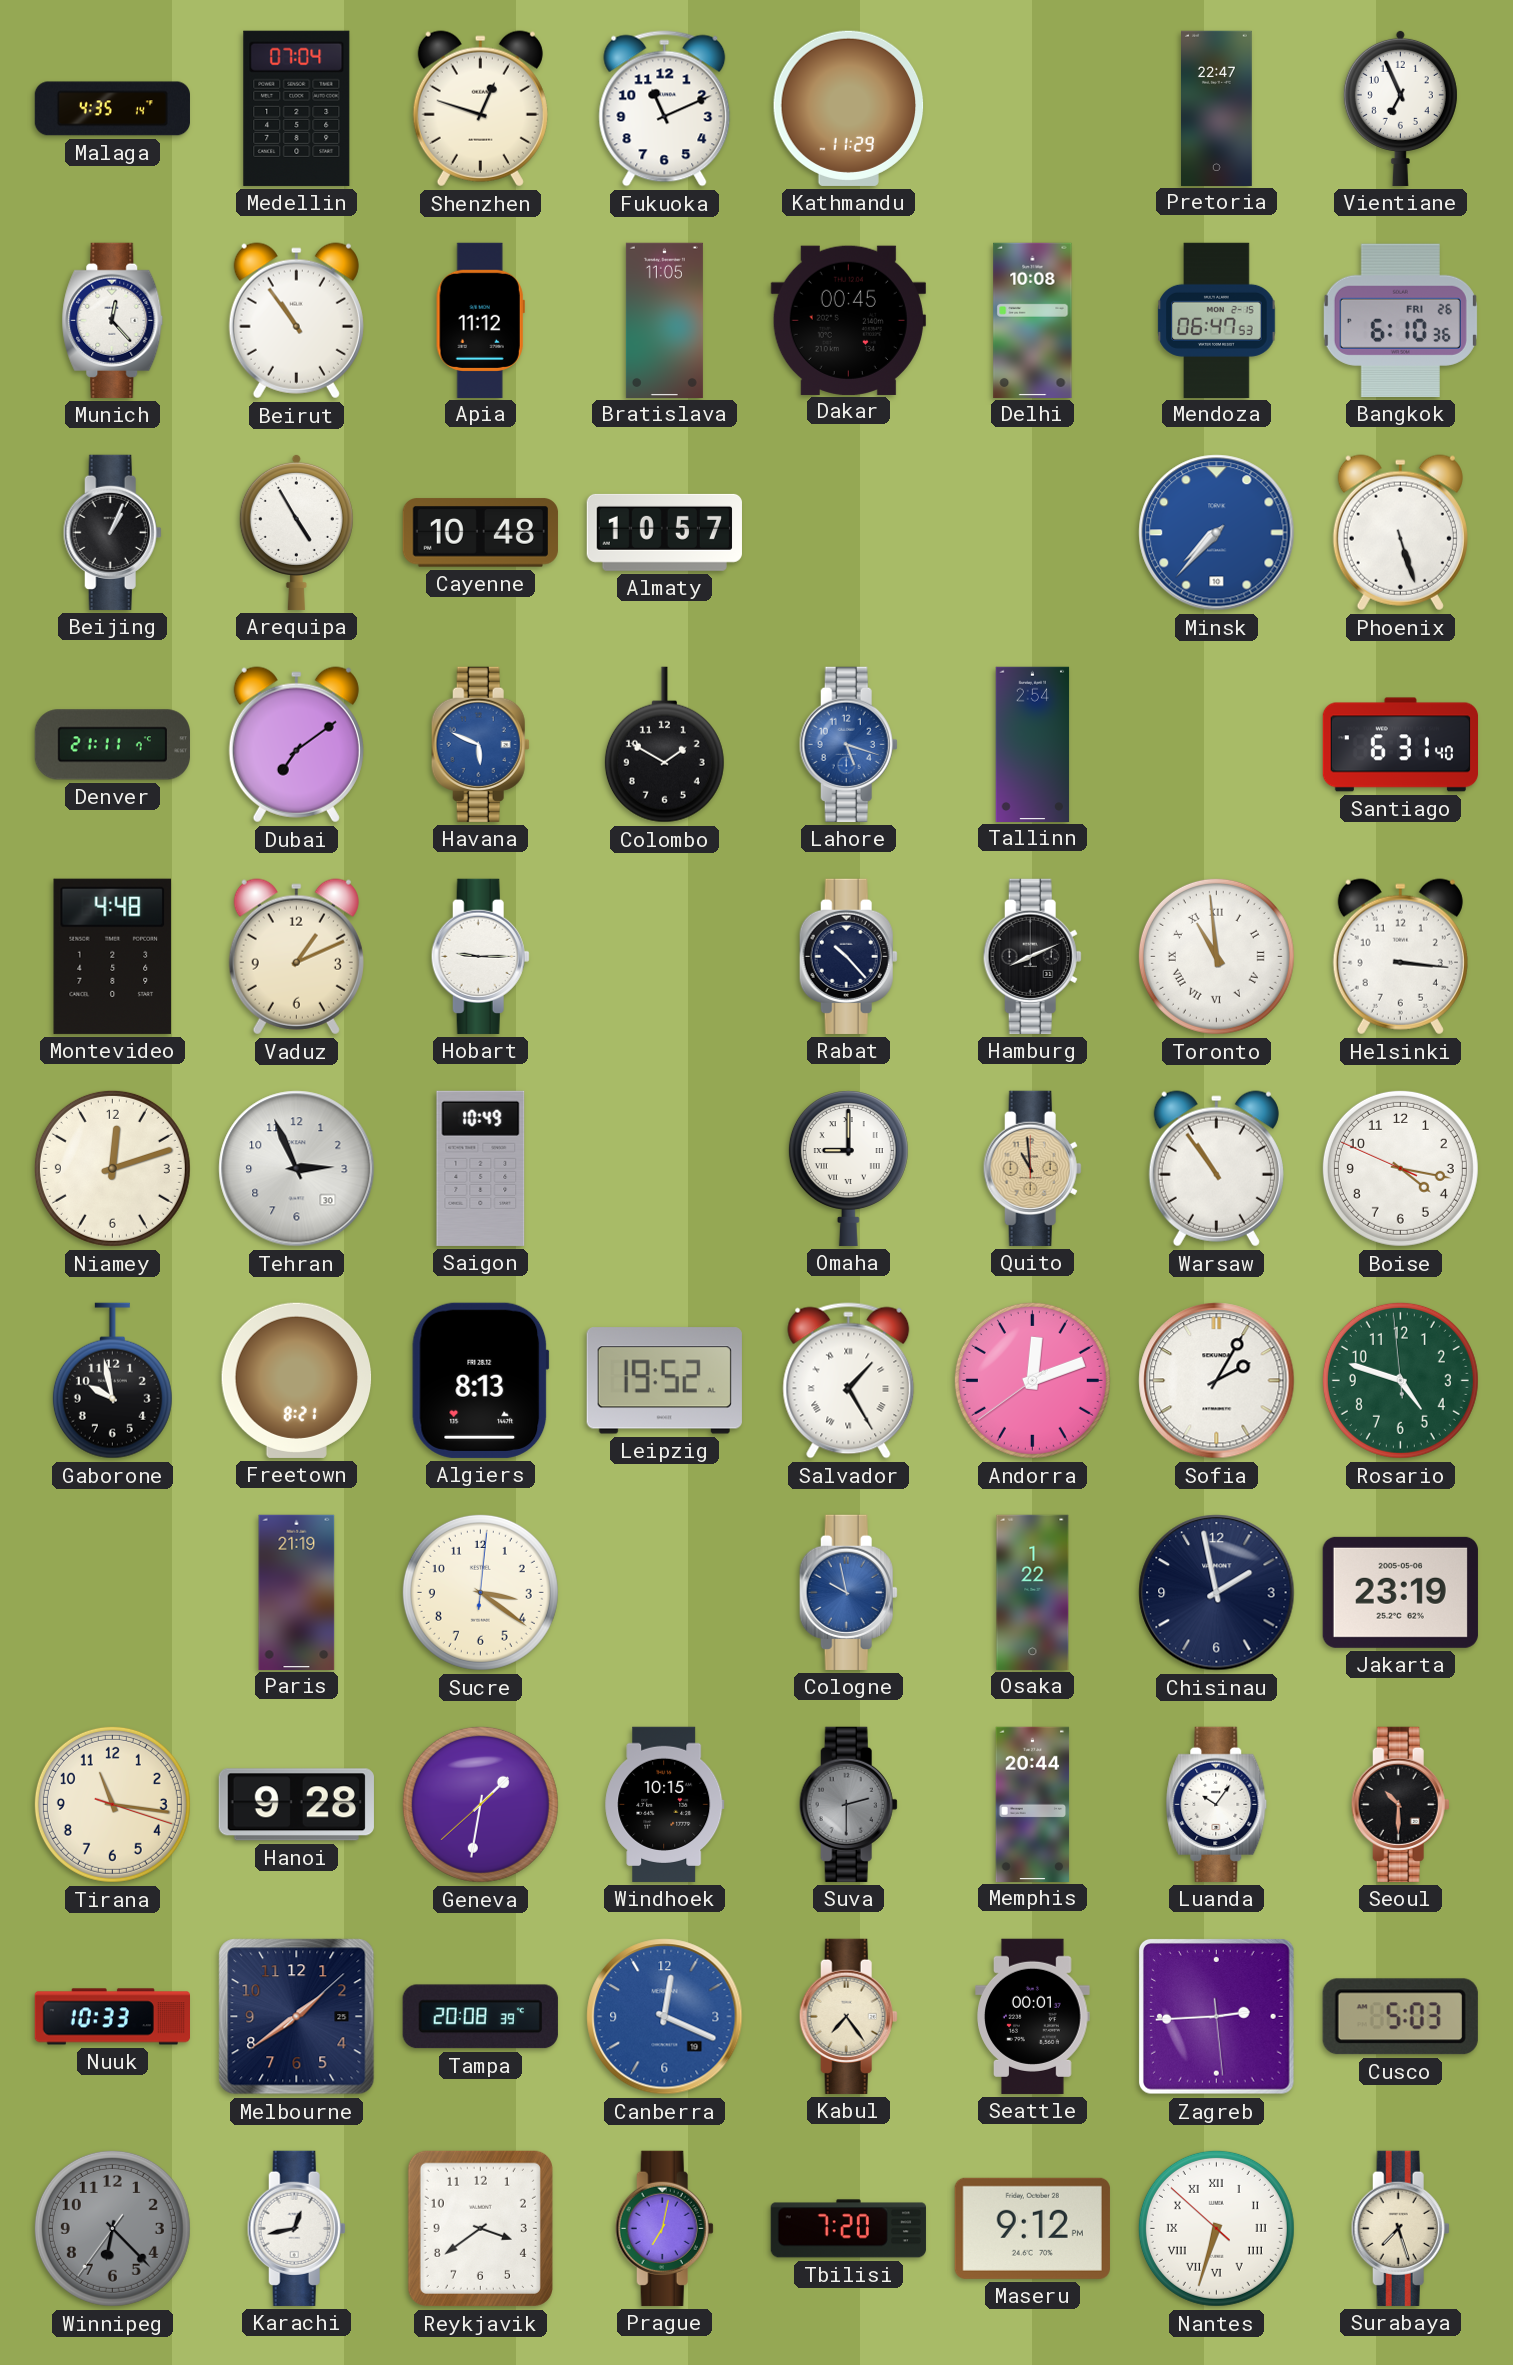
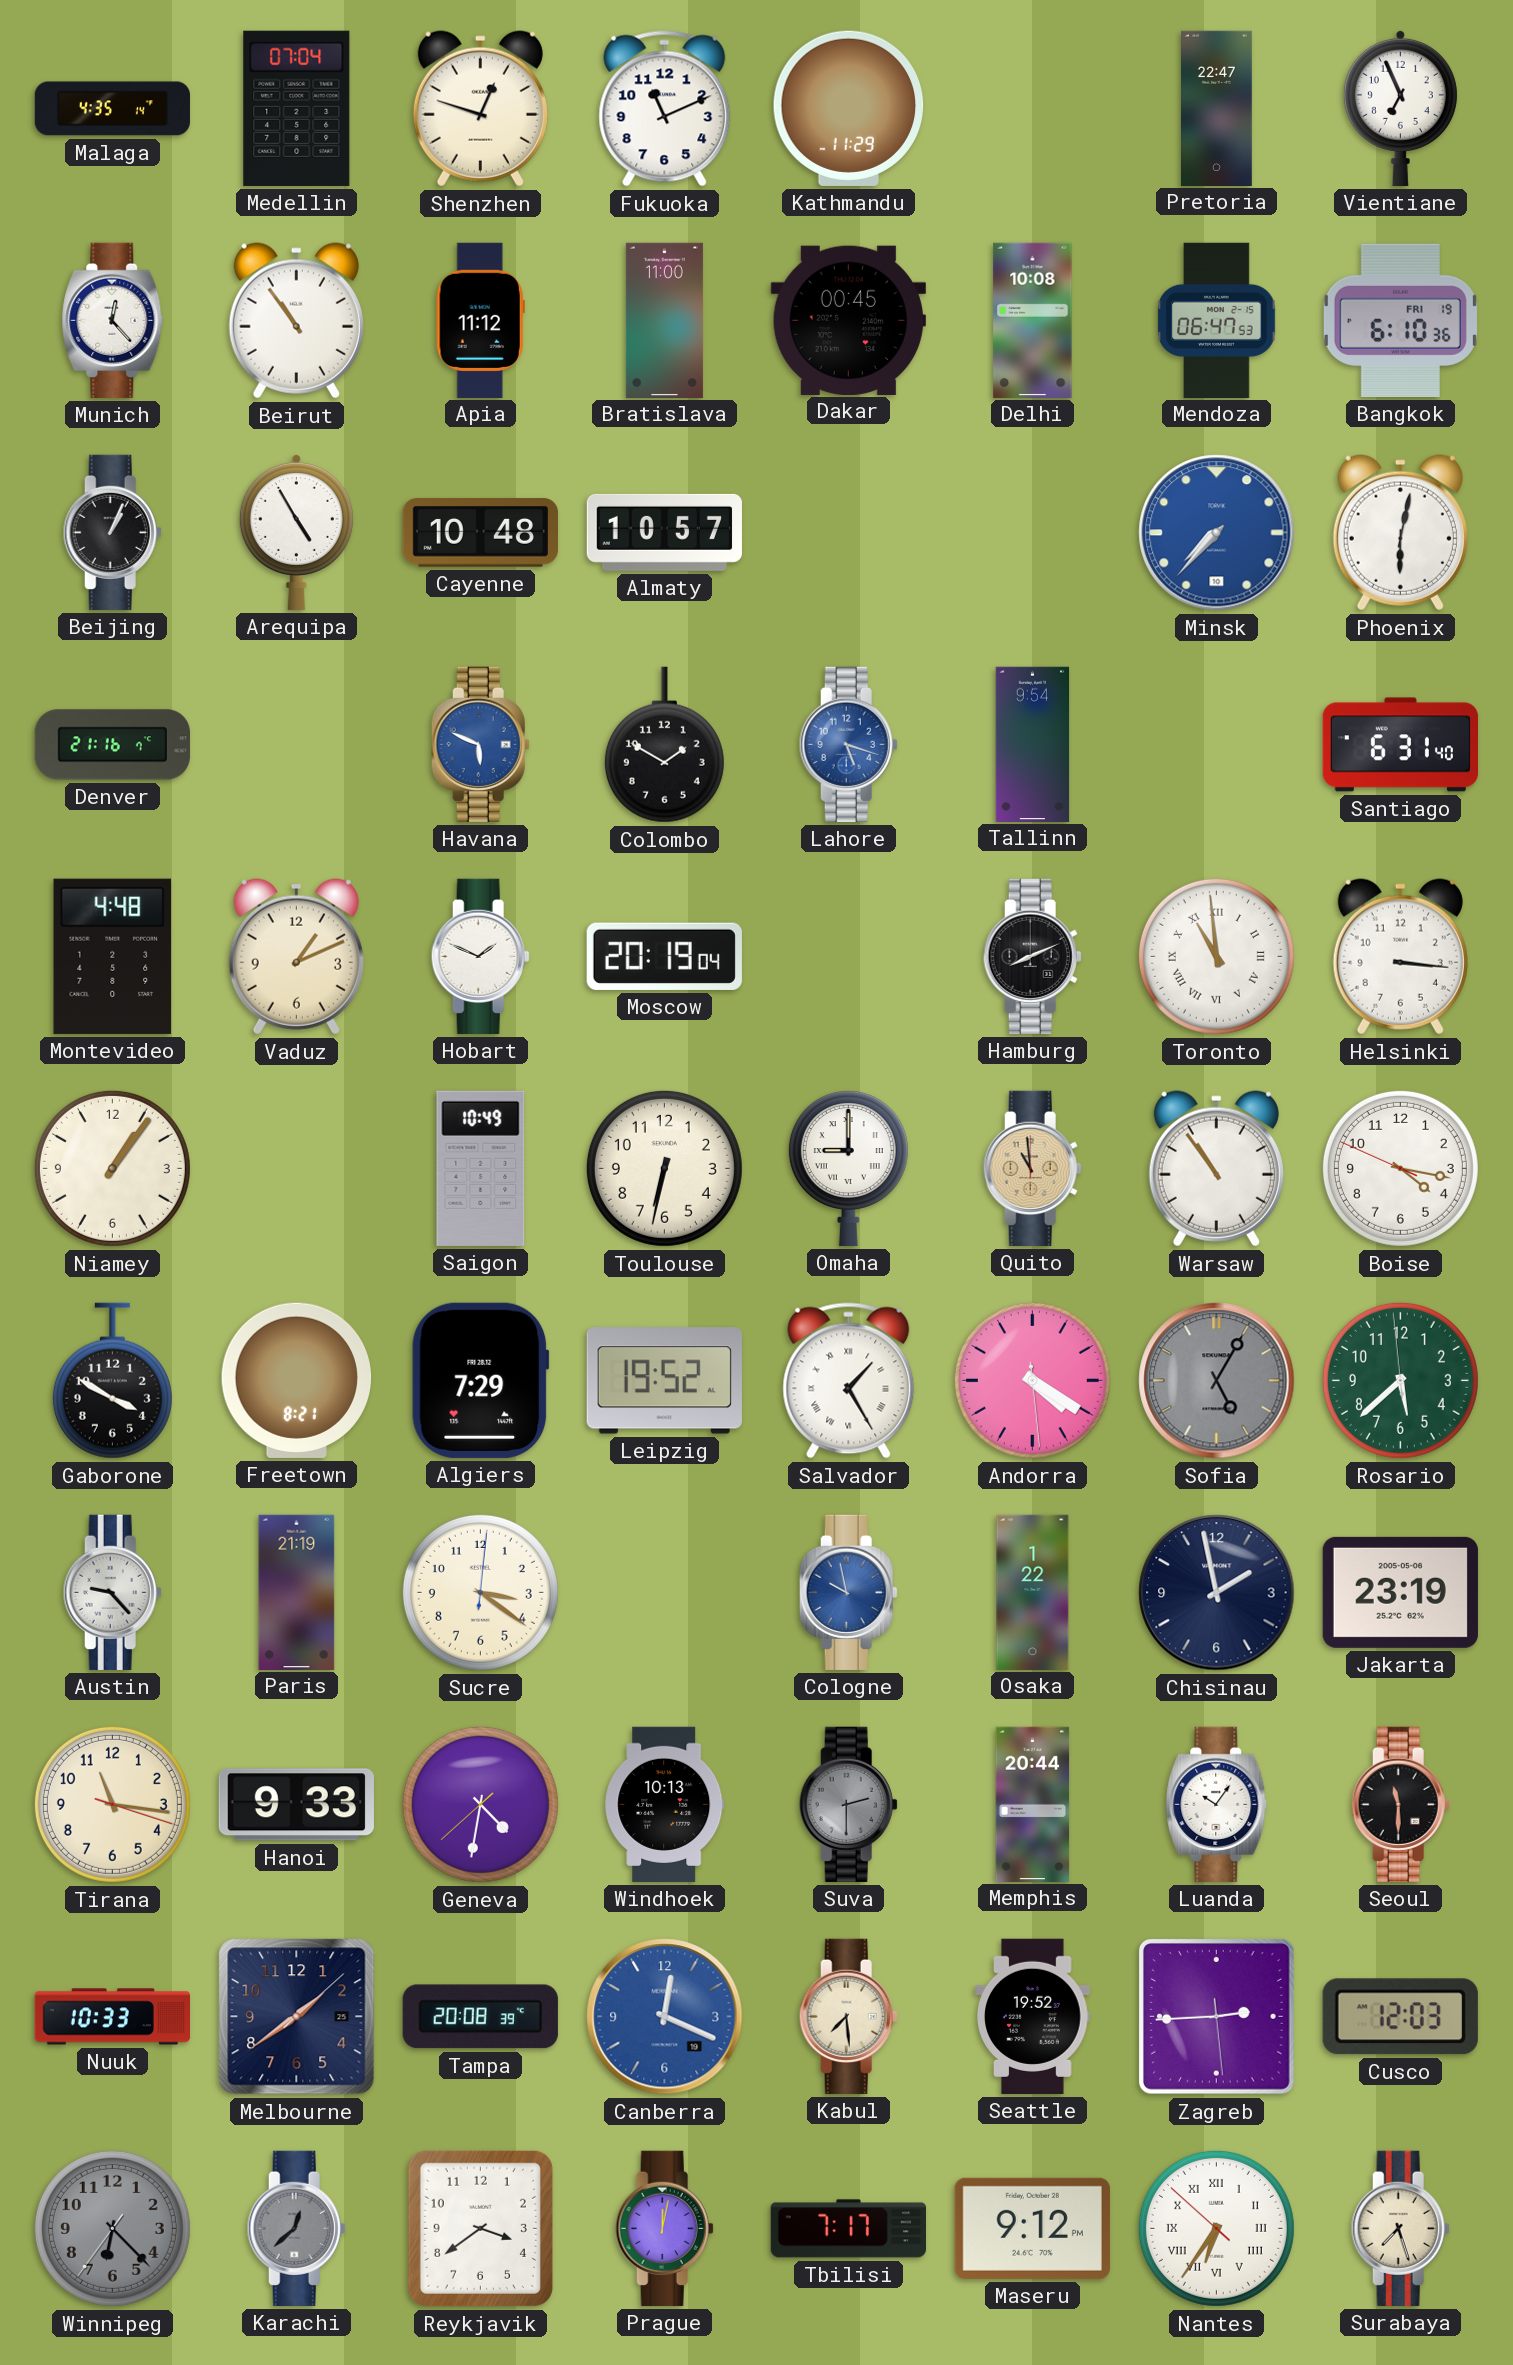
Bratislava: 11:05 -> 11:00 (664, 320)
Bangkok date: FRI 26 -> FRI 19 (1400, 320)
Phoenix: 5:27 -> 6:02 (1400, 533)
Denver: 21:11 -> 21:16 (112, 745)
Dubai: 7:09 -> none (296, 745)
Tallinn: 2:54 -> 9:54 (1033, 744)
Hobart: 9:15 -> 1:49 (480, 956)
Moscow: none -> 20:19 (664, 956)
Rabat: 10:23 -> none (848, 956)
Niamey: 12:12 -> 1:06 (112, 1168)
Tehran: 2:56 -> none (297, 1169)
Toulouse: none -> 6:32 (664, 1168)
Gaborone: 9:58 -> 3:50 (112, 1381)
Algiers: 8:13 -> 7:29 (481, 1380)
Andorra: 12:11 -> 4:20 (1032, 1380)
Sofia: 2:05 -> 5:05 (1217, 1381)
Sofia dial: white -> grey (1217, 1381)
Rosario: 4:47 -> 5:37 (1400, 1380)
Austin: none -> 9:23 (112, 1592)
Hanoi: 9:28 -> 9:33 (296, 1805)
Geneva: 1:31 -> 4:31 (480, 1804)
Windhoek: 10:15 -> 10:13 (665, 1804)
Seoul: 10:30 -> 11:30 (1400, 1804)
Kabul: 7:24 -> 7:29 (848, 2016)
Seattle: 00:01 -> 19:52 (1033, 2016)
Cusco: 5:03 -> 12:03 (1400, 2017)
Karachi: 12:43 -> 12:38 (296, 2228)
Karachi dial: white -> grey (296, 2228)
Prague: 7:02 -> 12:02 (664, 2228)
Tbilisi: 7:20 -> 7:17 (848, 2229)
Nantes: 6:32 -> 6:35 (1216, 2228)
